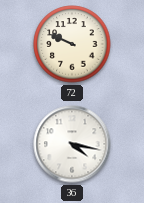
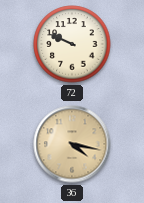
36 dial: white -> champagne (72, 144)
